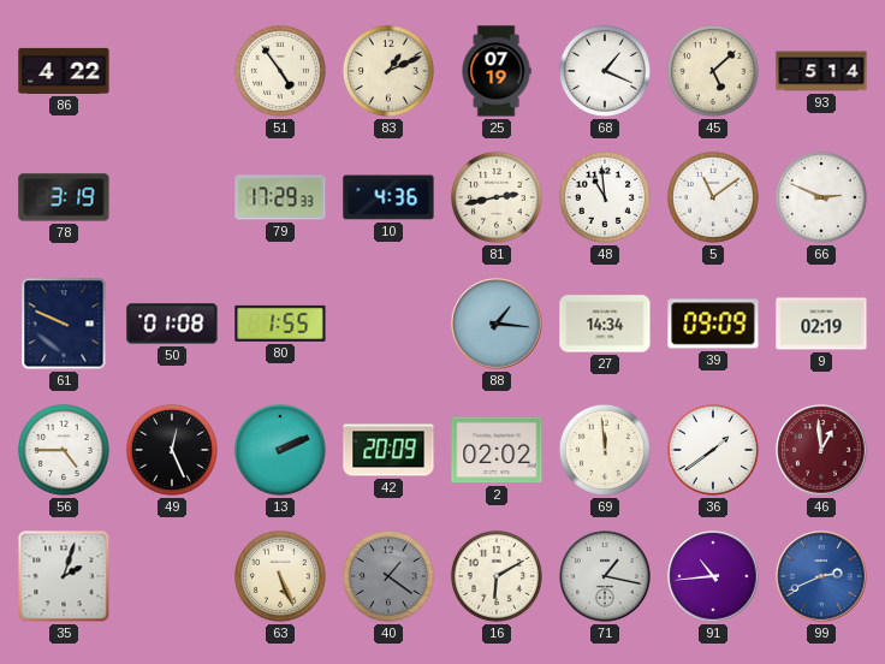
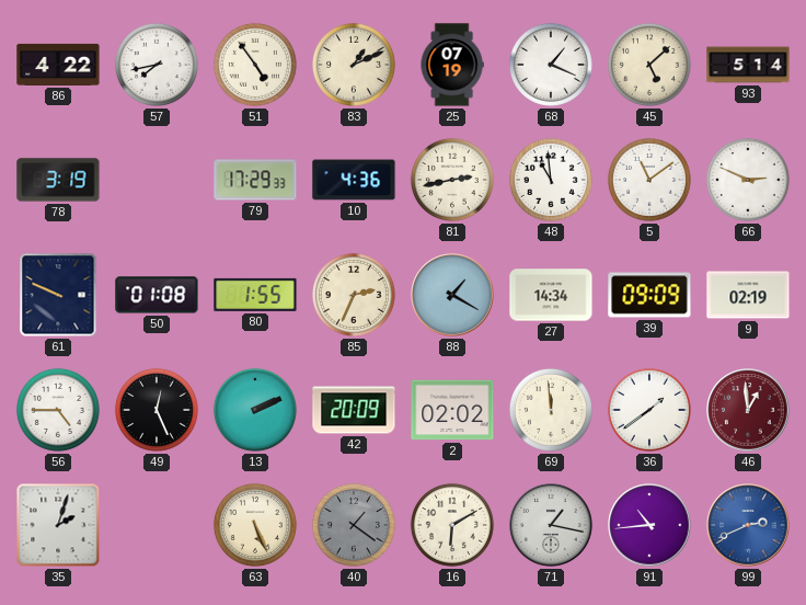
57: none -> 7:43 (157, 65)
85: none -> 2:34 (354, 295)
88: 1:16 -> 1:20 (452, 295)
